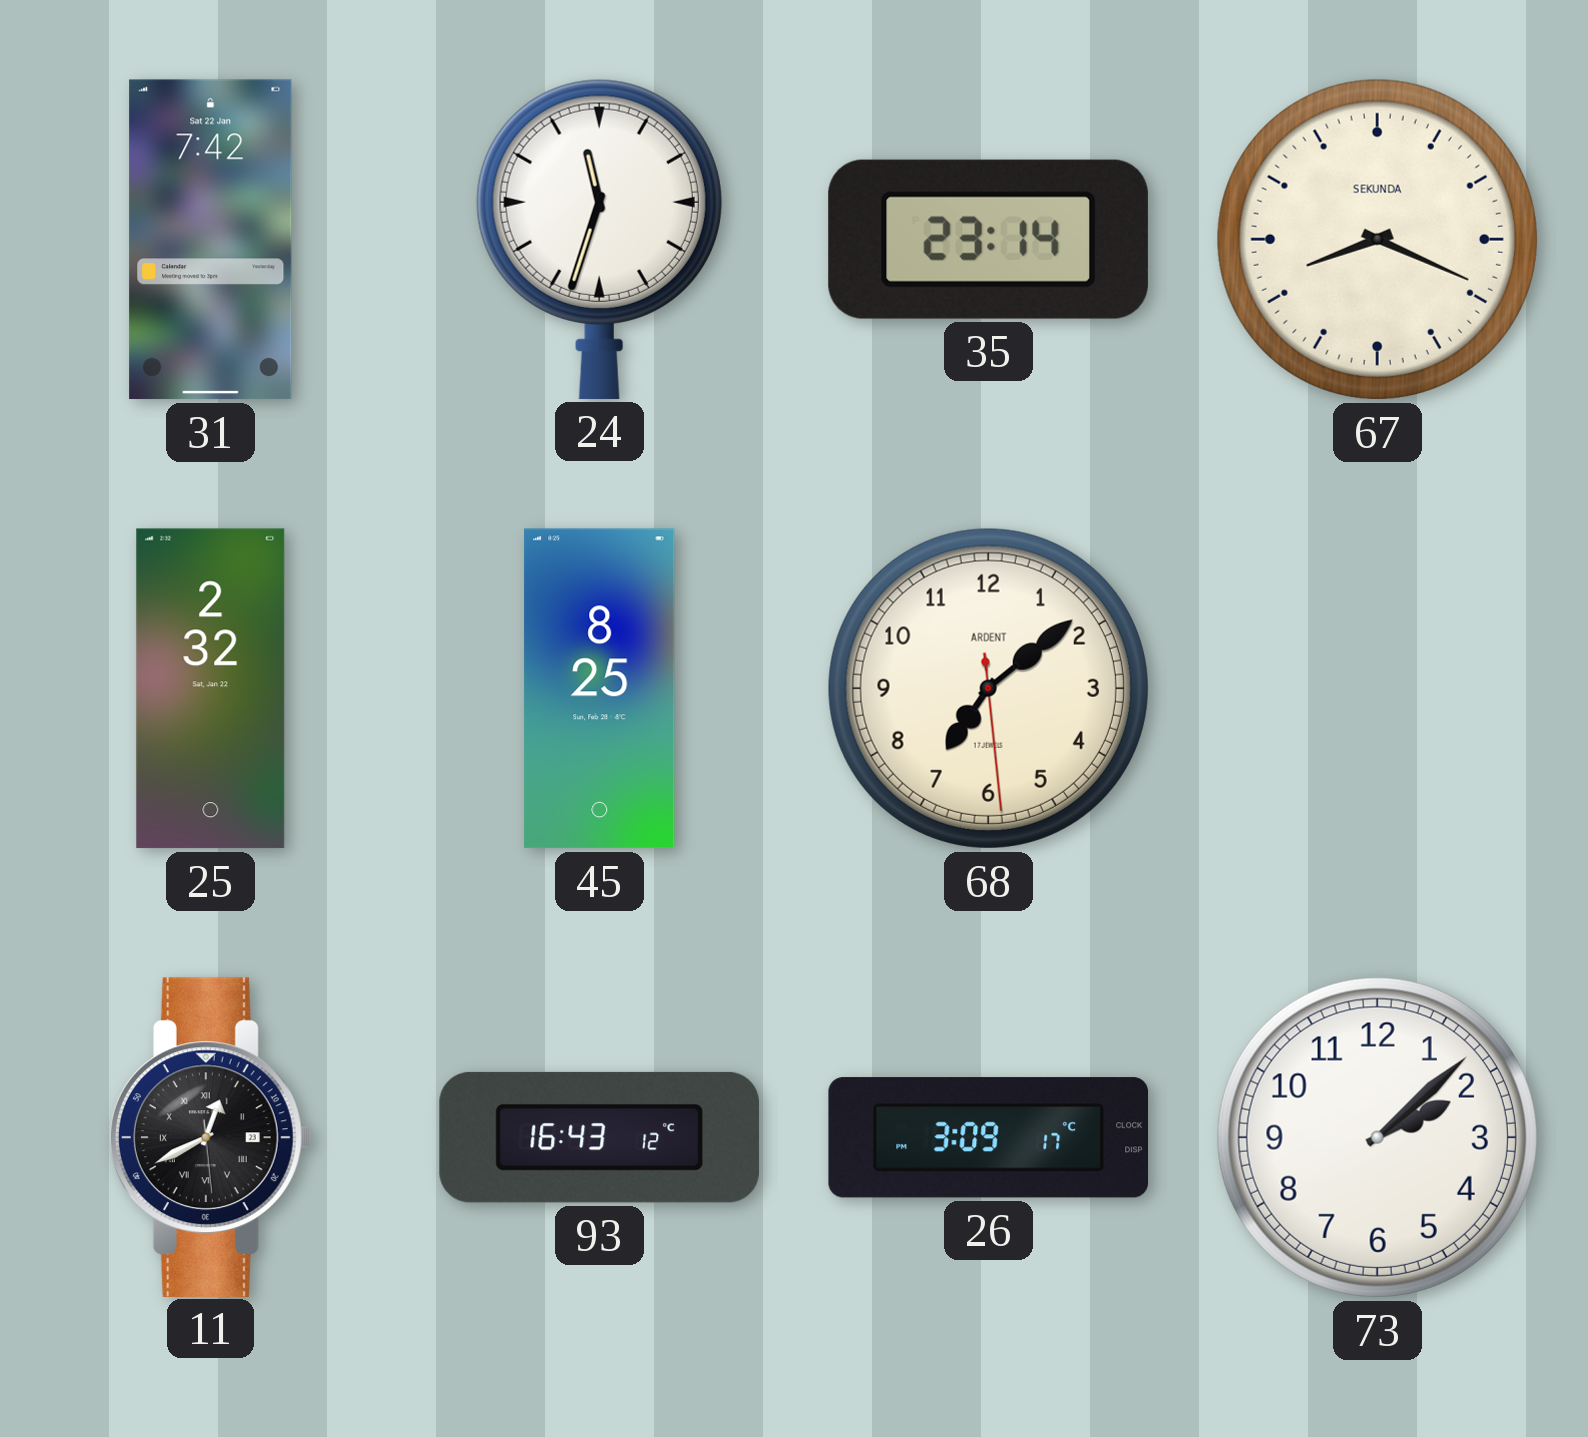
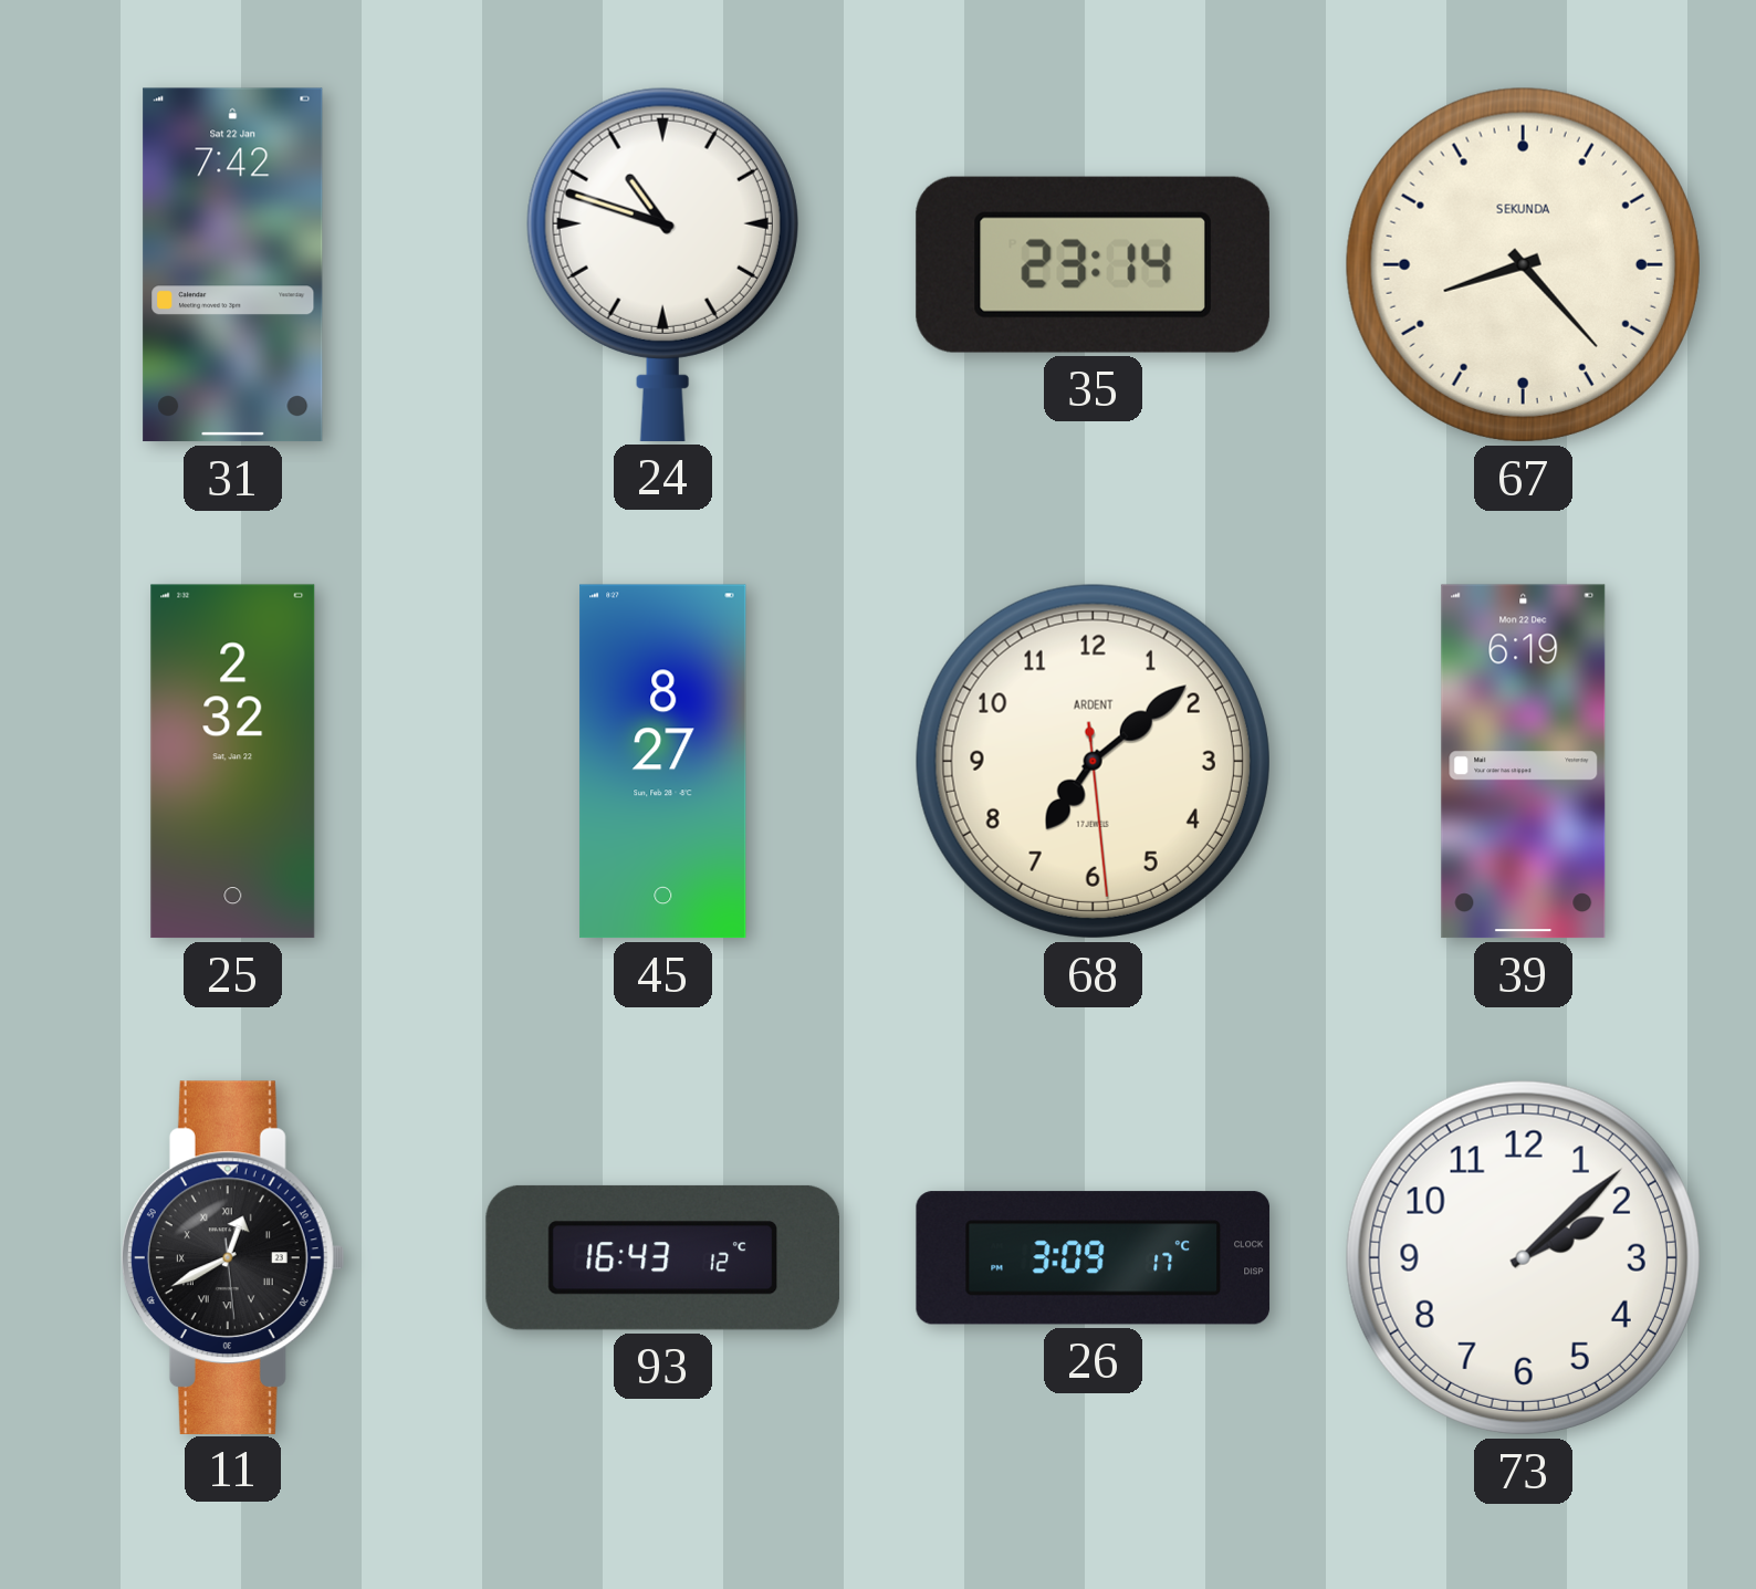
24: 11:33 -> 10:48 (662, 264)
67: 8:19 -> 8:23 (1523, 264)
45: 8:25 -> 8:27 (663, 762)
39: none -> 6:19 (1524, 762)
